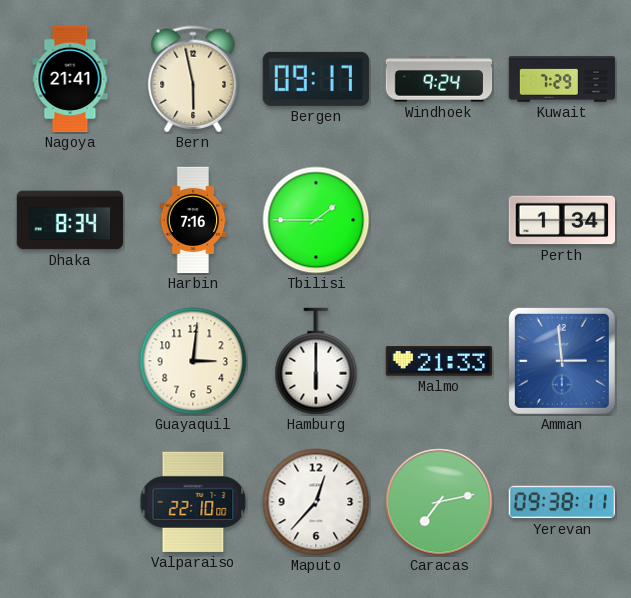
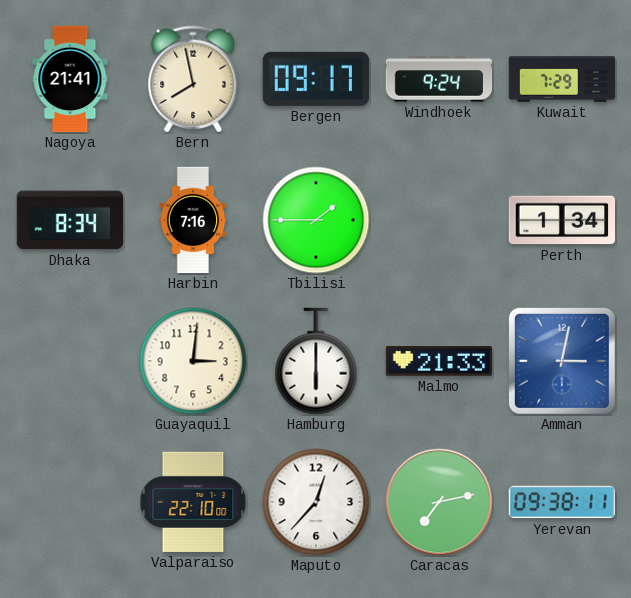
Bern: 5:58 -> 7:58 (193, 79)
Amman: 2:59 -> 3:02 (562, 361)
